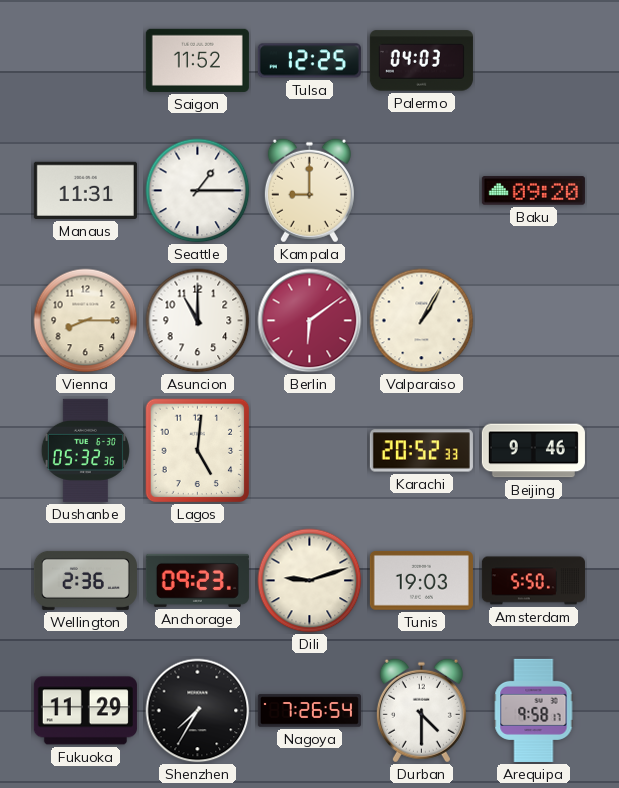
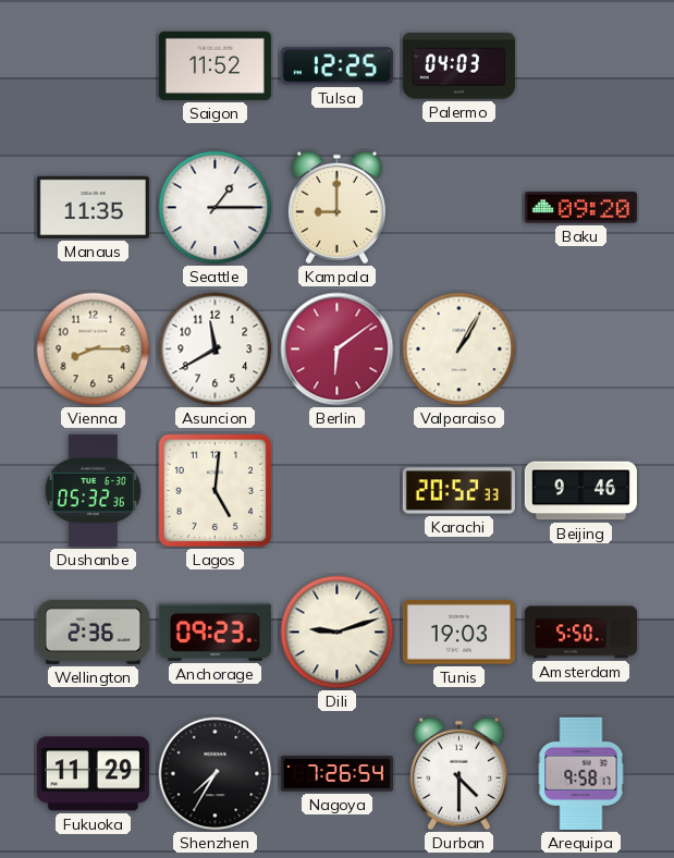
Manaus: 11:31 -> 11:35 (93, 207)
Asuncion: 11:00 -> 11:40 (216, 350)
